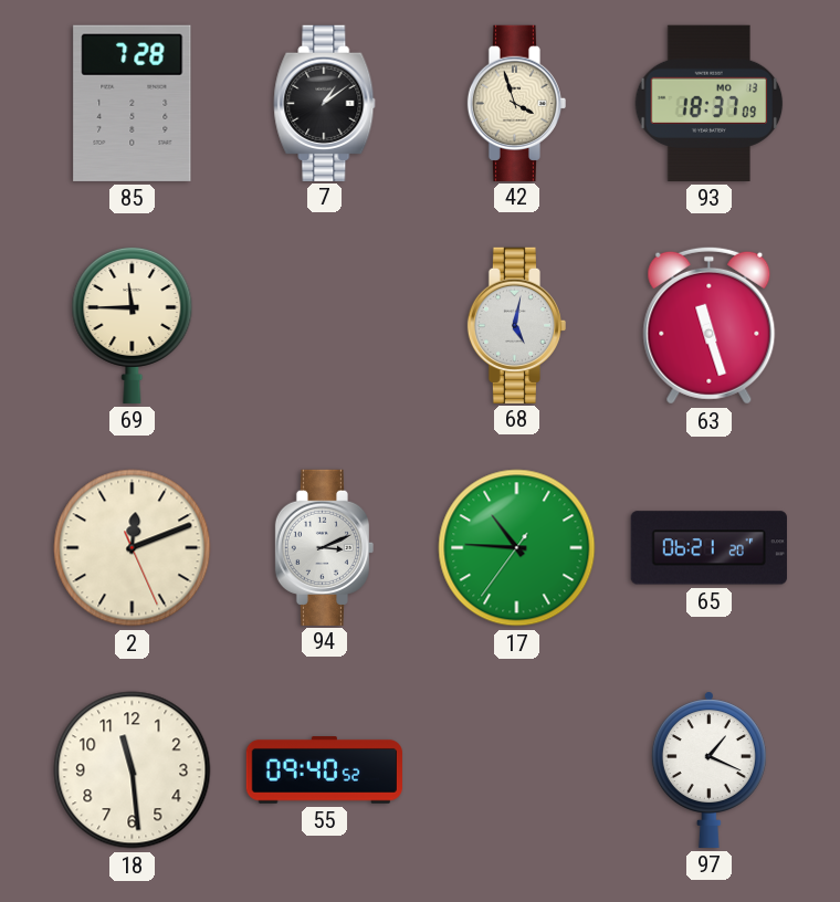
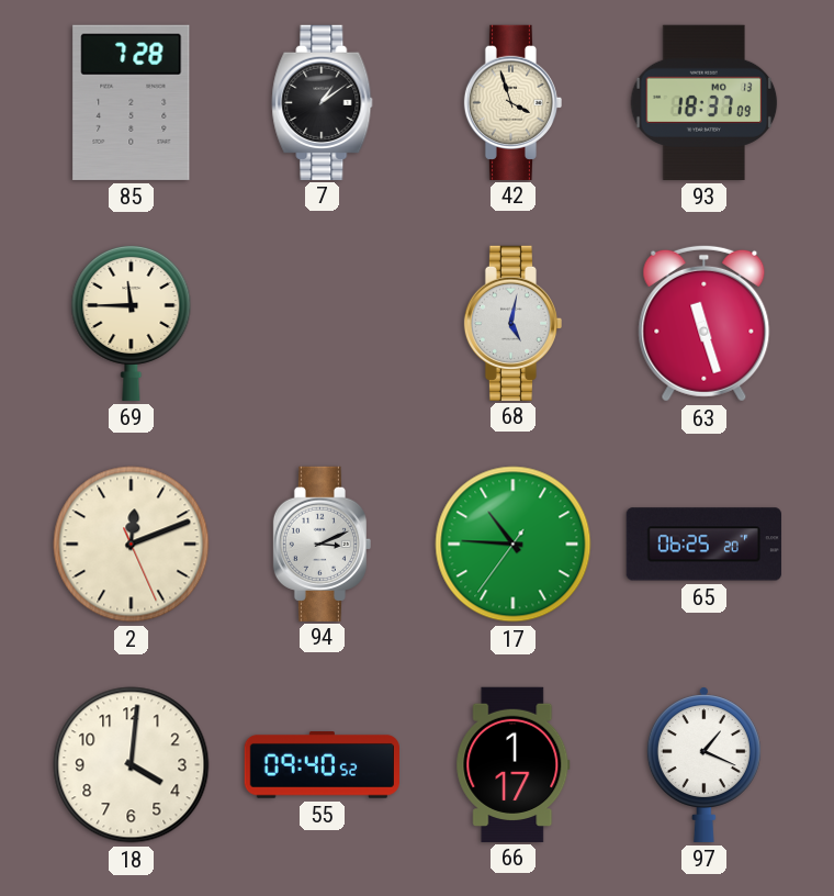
65: 06:21 -> 06:25 (703, 545)
18: 11:29 -> 4:01 (132, 765)
66: none -> 1:17 (514, 764)
